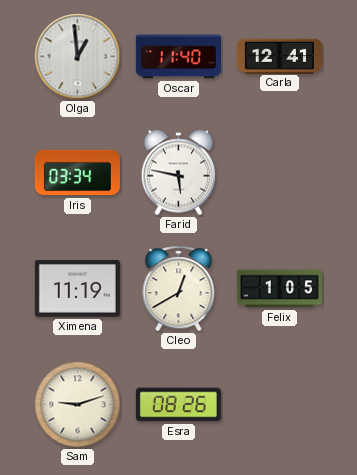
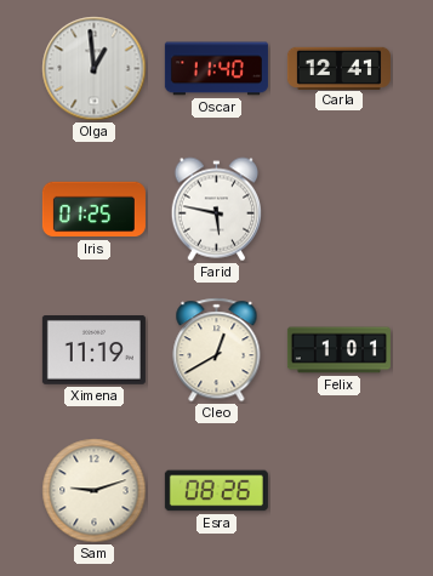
Iris: 03:34 -> 01:25 (93, 210)
Felix: 1:05 -> 1:01 (338, 350)
